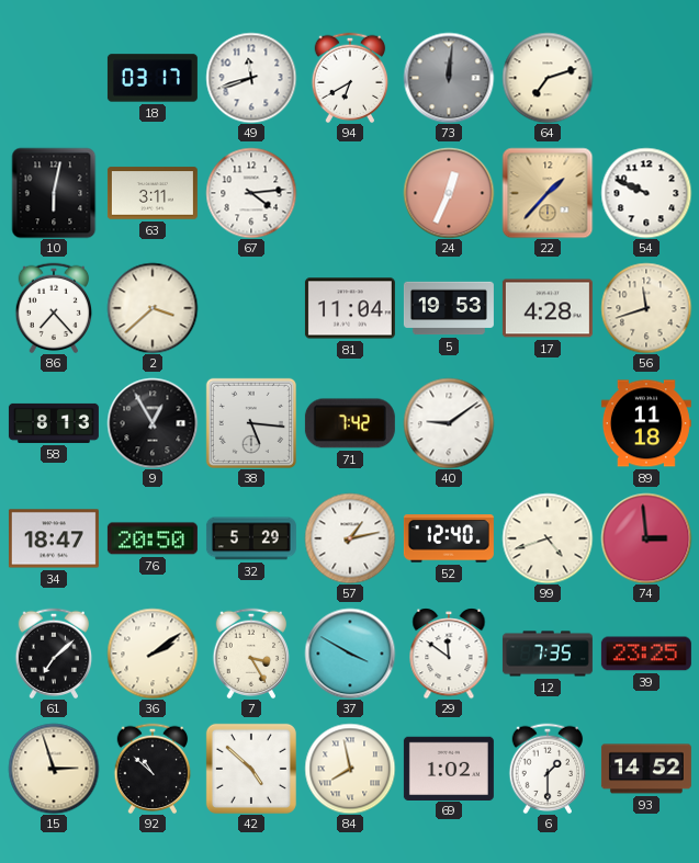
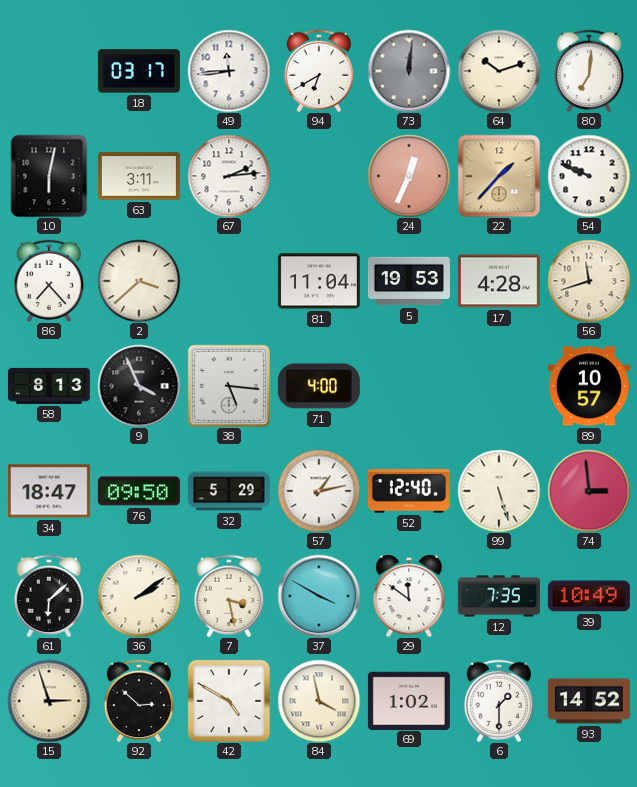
49: 11:42 -> 11:44 (229, 71)
64: 7:12 -> 10:12 (499, 71)
80: none -> 7:01 (589, 71)
67: 4:14 -> 2:14 (229, 176)
9: 12:55 -> 3:56 (139, 386)
71: 7:42 -> 4:00 (319, 386)
40: 9:09 -> none (449, 423)
89: 11:18 -> 10:57 (589, 386)
76: 20:50 -> 09:50 (139, 491)
99: 4:42 -> 5:27 (499, 491)
61: 7:08 -> 6:08 (49, 596)
7: 3:25 -> 3:28 (229, 596)
39: 23:25 -> 10:49 (589, 596)
92: 10:52 -> 2:52 (139, 701)
42: 4:52 -> 4:50 (229, 701)
84: 7:58 -> 3:58 (319, 701)
